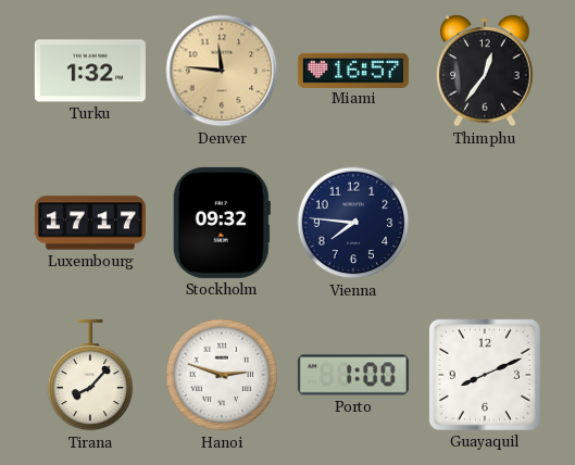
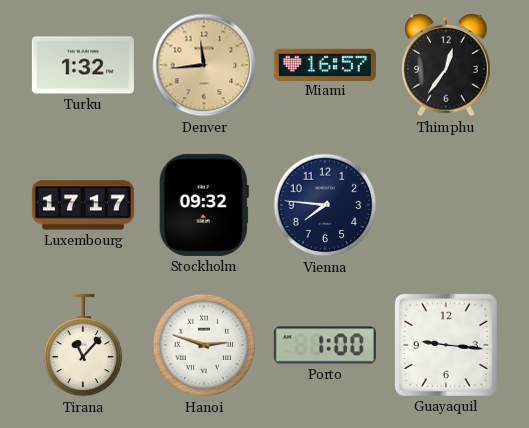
Denver: 11:46 -> 11:44 (204, 65)
Tirana: 8:07 -> 11:07 (83, 345)
Guayaquil: 8:11 -> 9:16 (446, 345)
